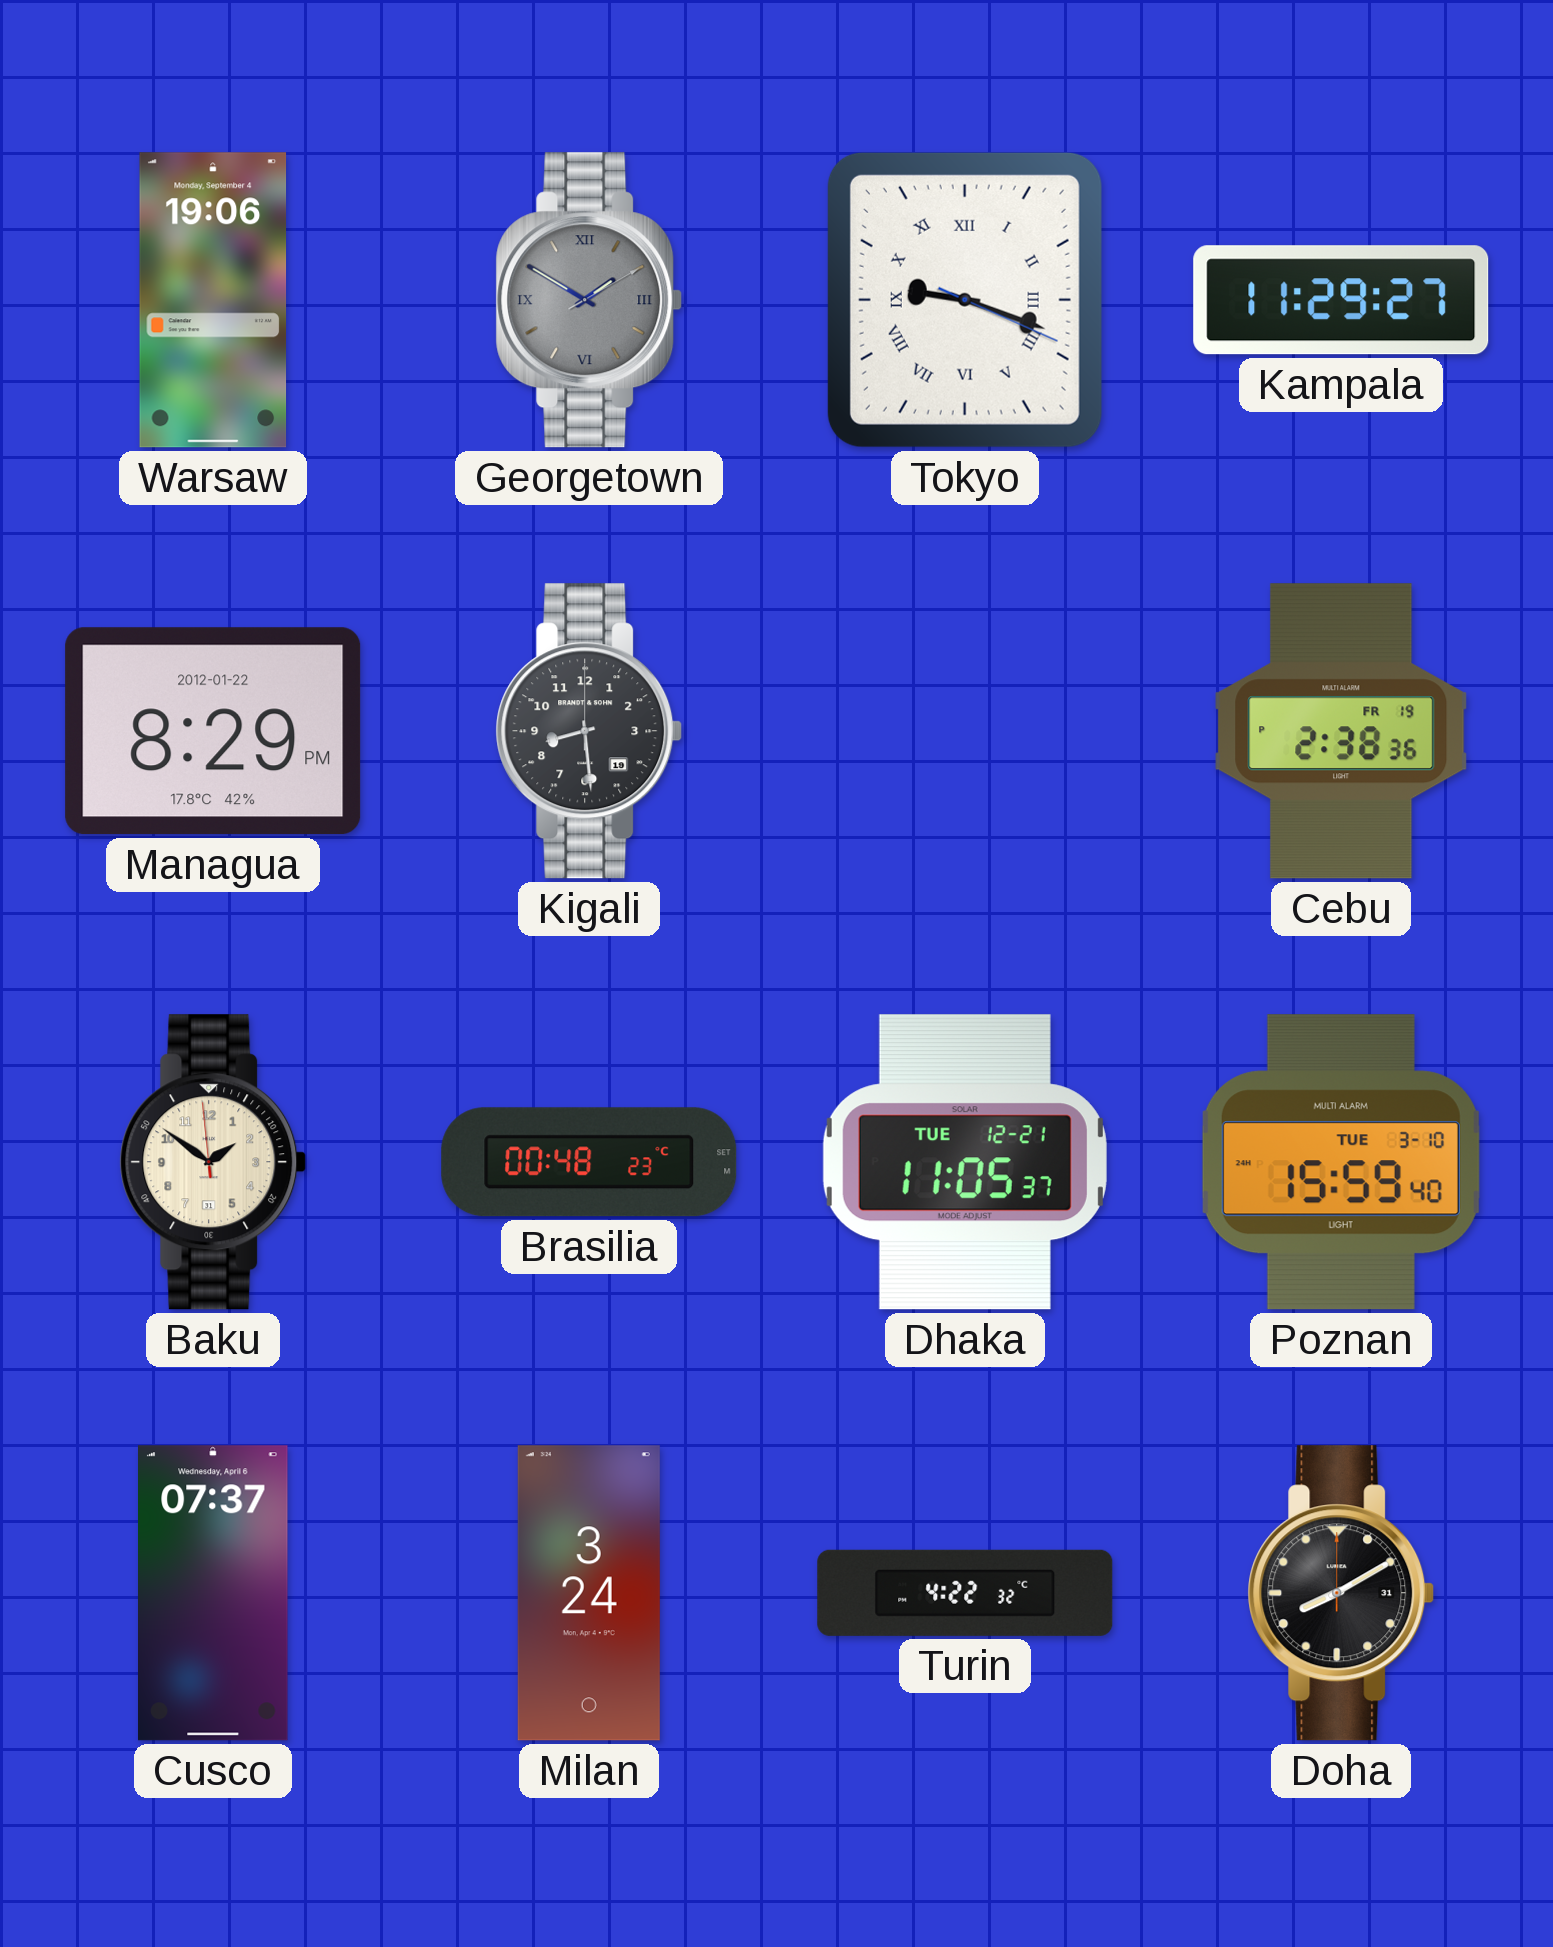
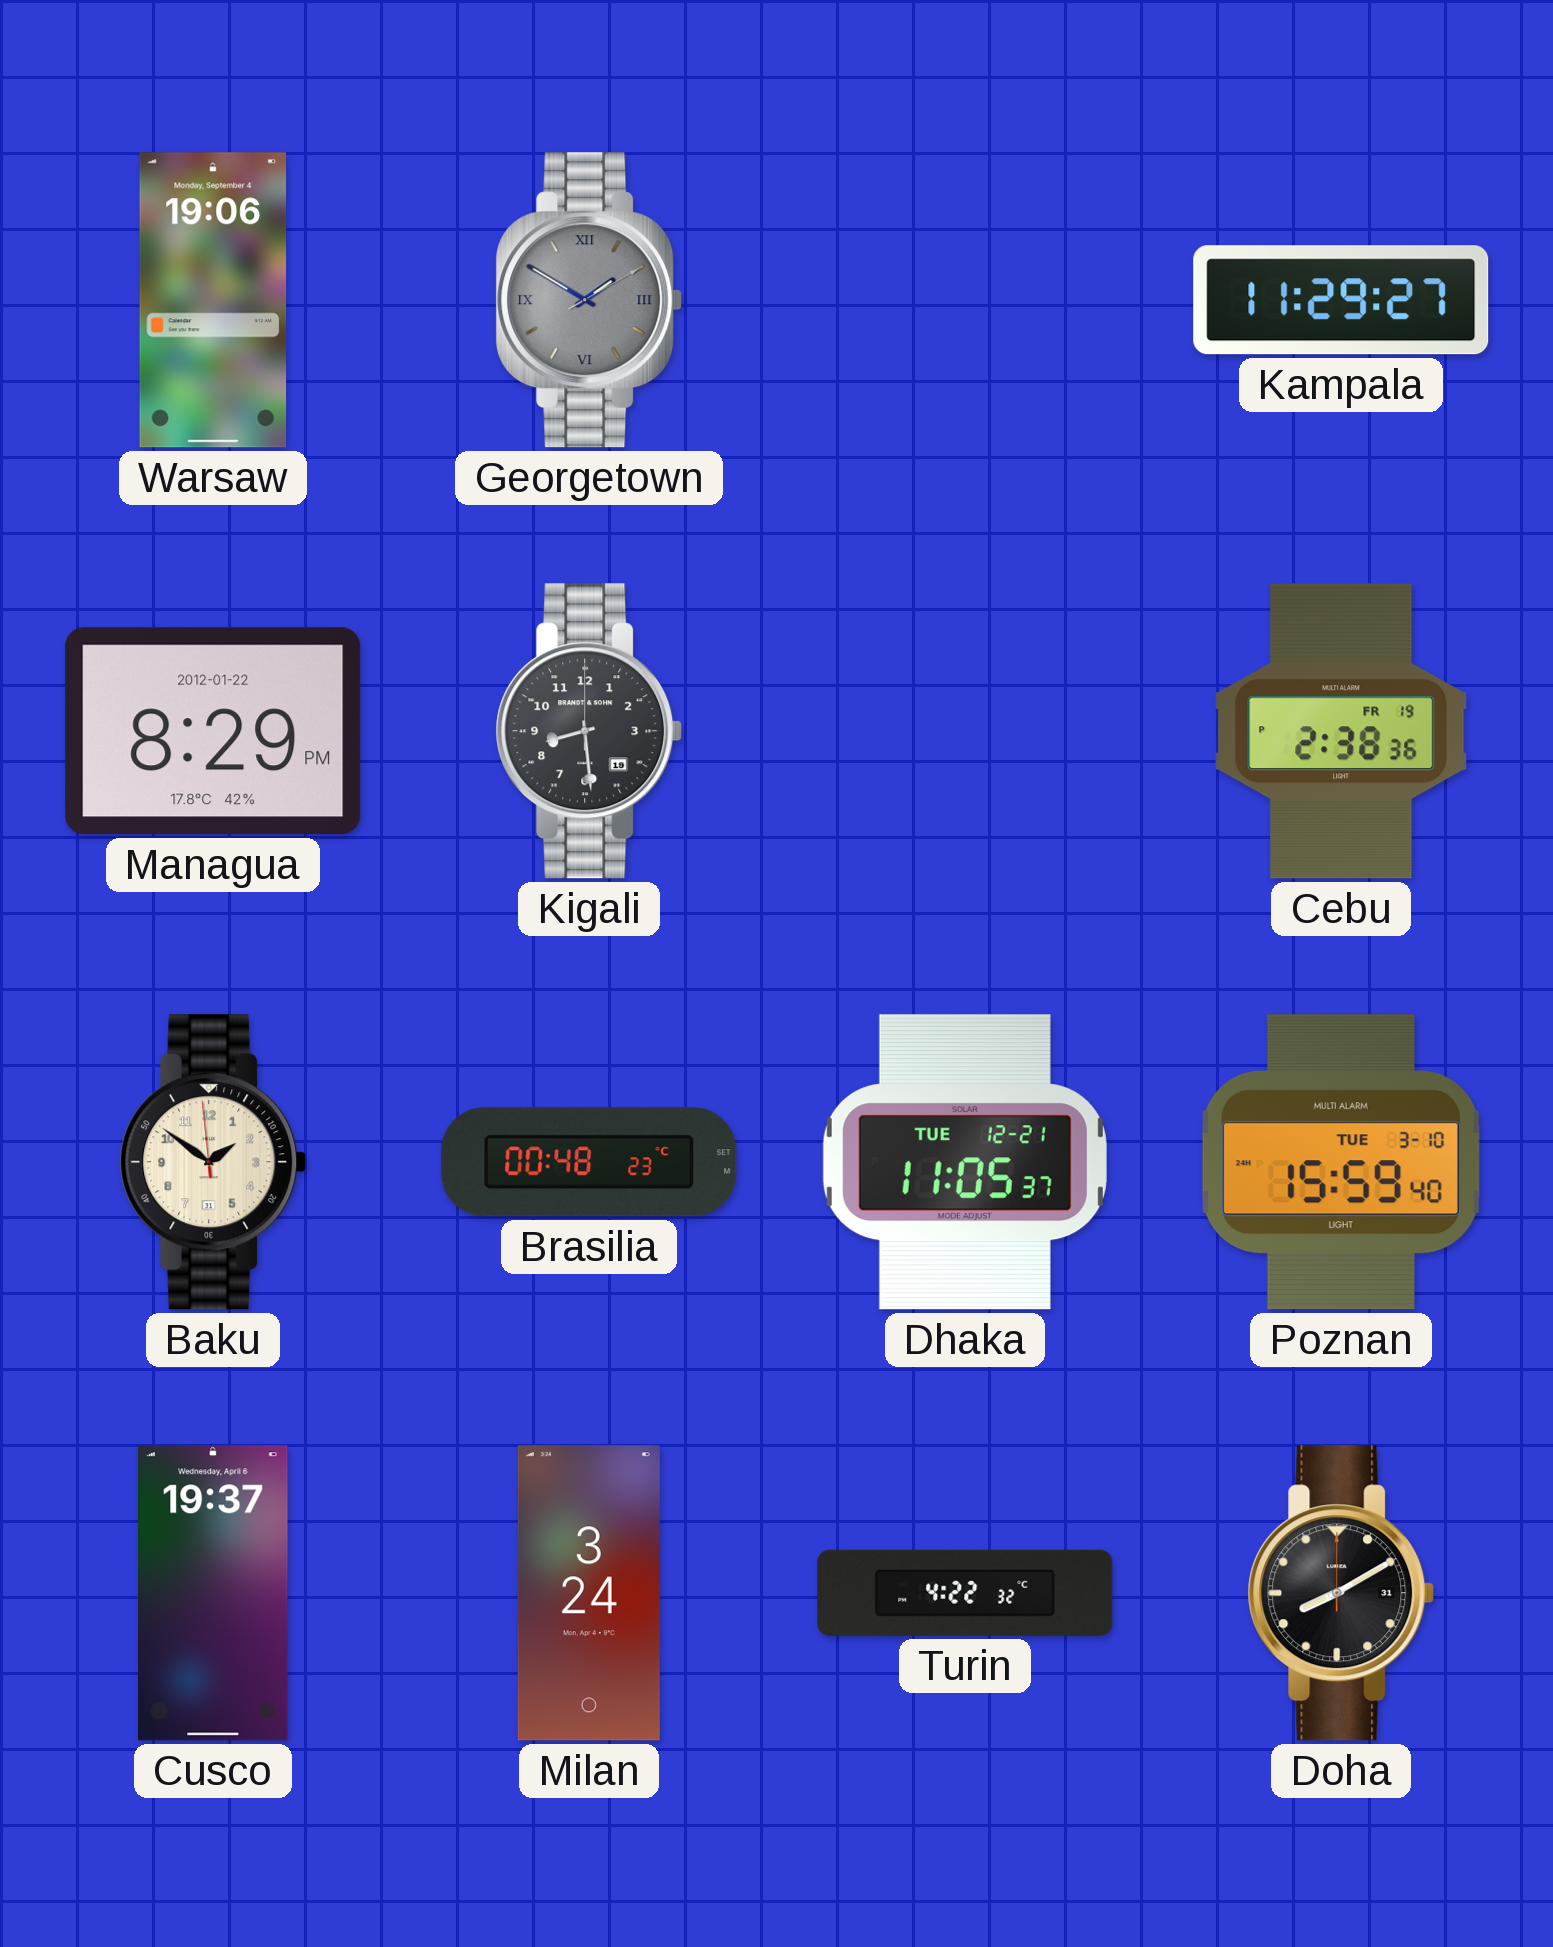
Tokyo: 9:18 -> none (965, 300)
Cusco: 07:37 -> 19:37 (214, 1593)
